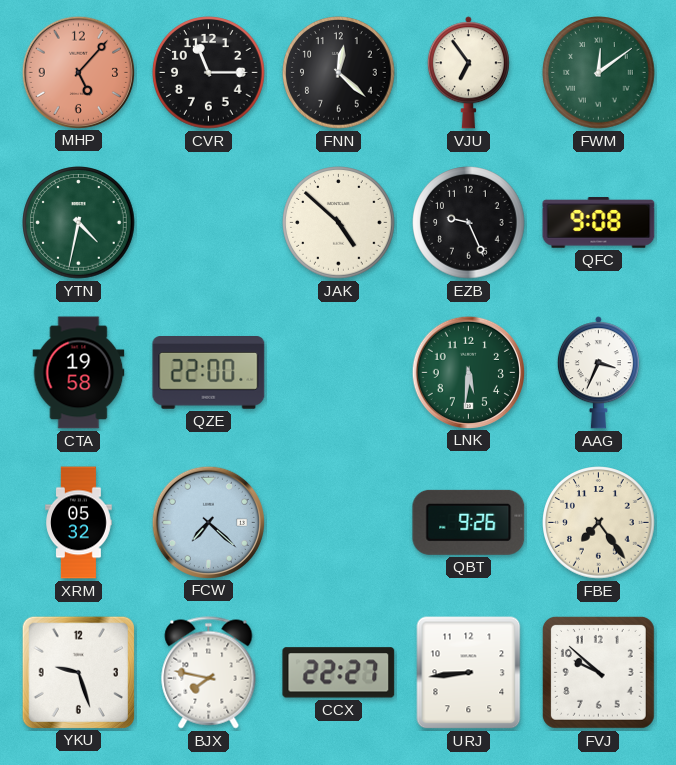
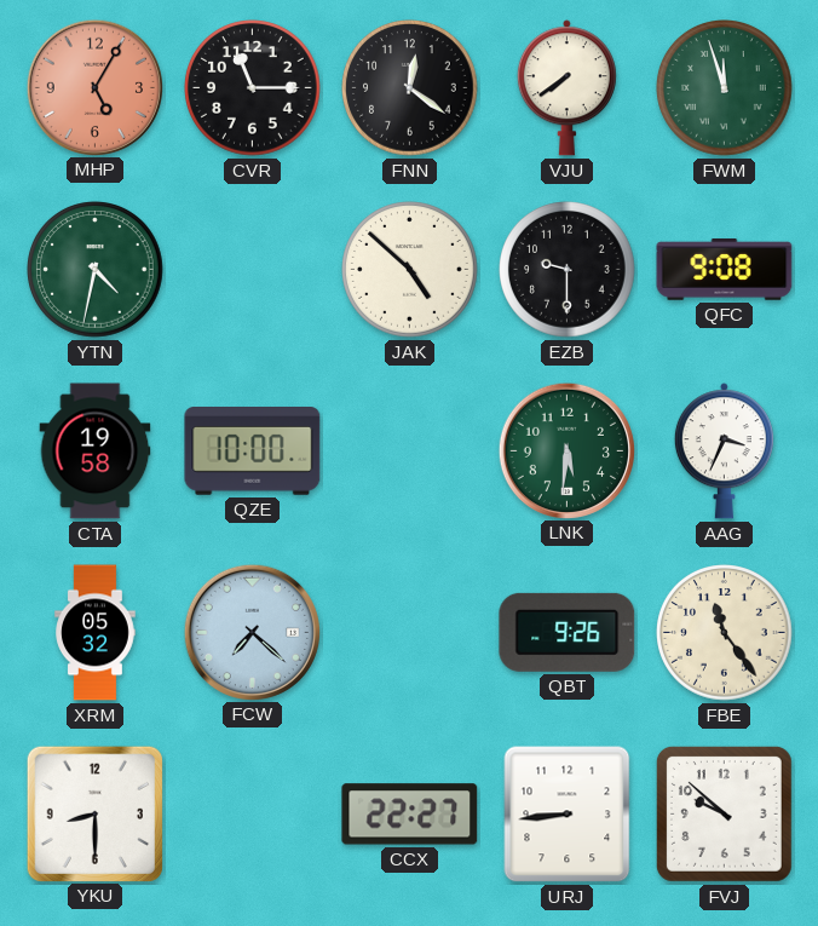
MHP: 5:07 -> 5:05 (94, 87)
FNN: 12:22 -> 12:21 (410, 88)
VJU: 6:54 -> 7:39 (566, 88)
FWM: 12:09 -> 11:57 (725, 88)
EZB: 9:26 -> 9:30 (568, 270)
QZE: 22:00 -> 10:00 (253, 452)
FBE: 7:24 -> 11:24 (725, 633)
YKU: 9:27 -> 8:30 (94, 813)
BJX: 7:47 -> none (209, 673)
